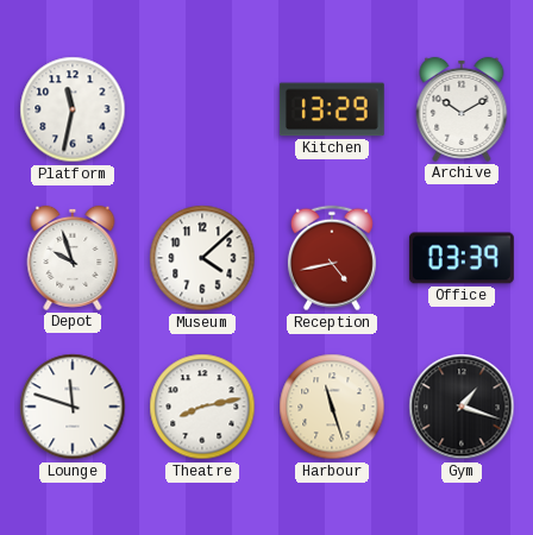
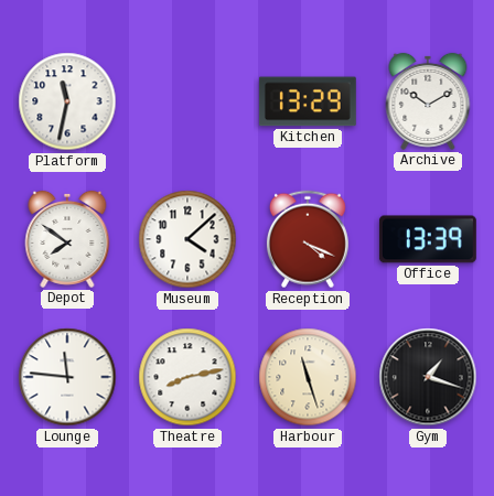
Depot: 9:57 -> 7:51 (67, 239)
Reception: 4:43 -> 4:19 (308, 239)
Office: 03:39 -> 13:39 (428, 239)
Lounge: 11:48 -> 11:46 (67, 377)
